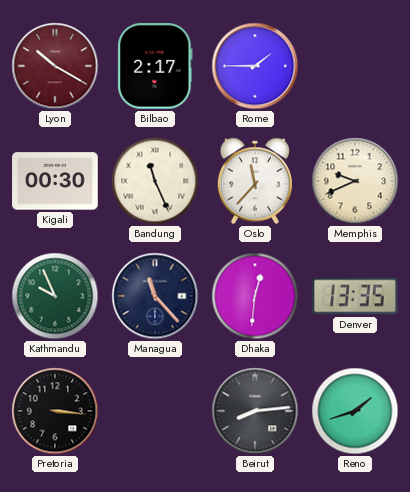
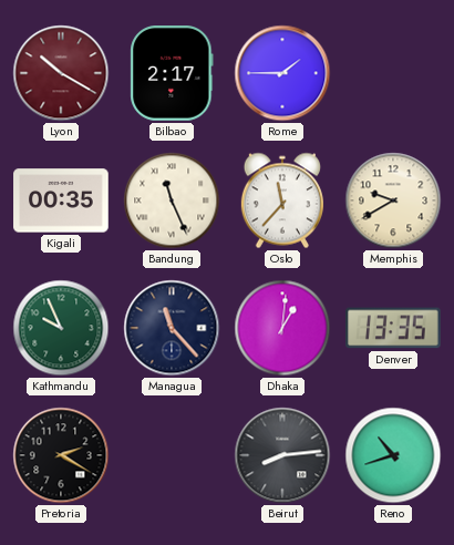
Kigali: 00:30 -> 00:35 (61, 200)
Memphis: 9:41 -> 9:40 (393, 200)
Dhaka: 12:31 -> 1:01 (282, 328)
Pretoria: 3:16 -> 2:20 (61, 455)
Reno: 1:42 -> 10:42 (393, 455)
